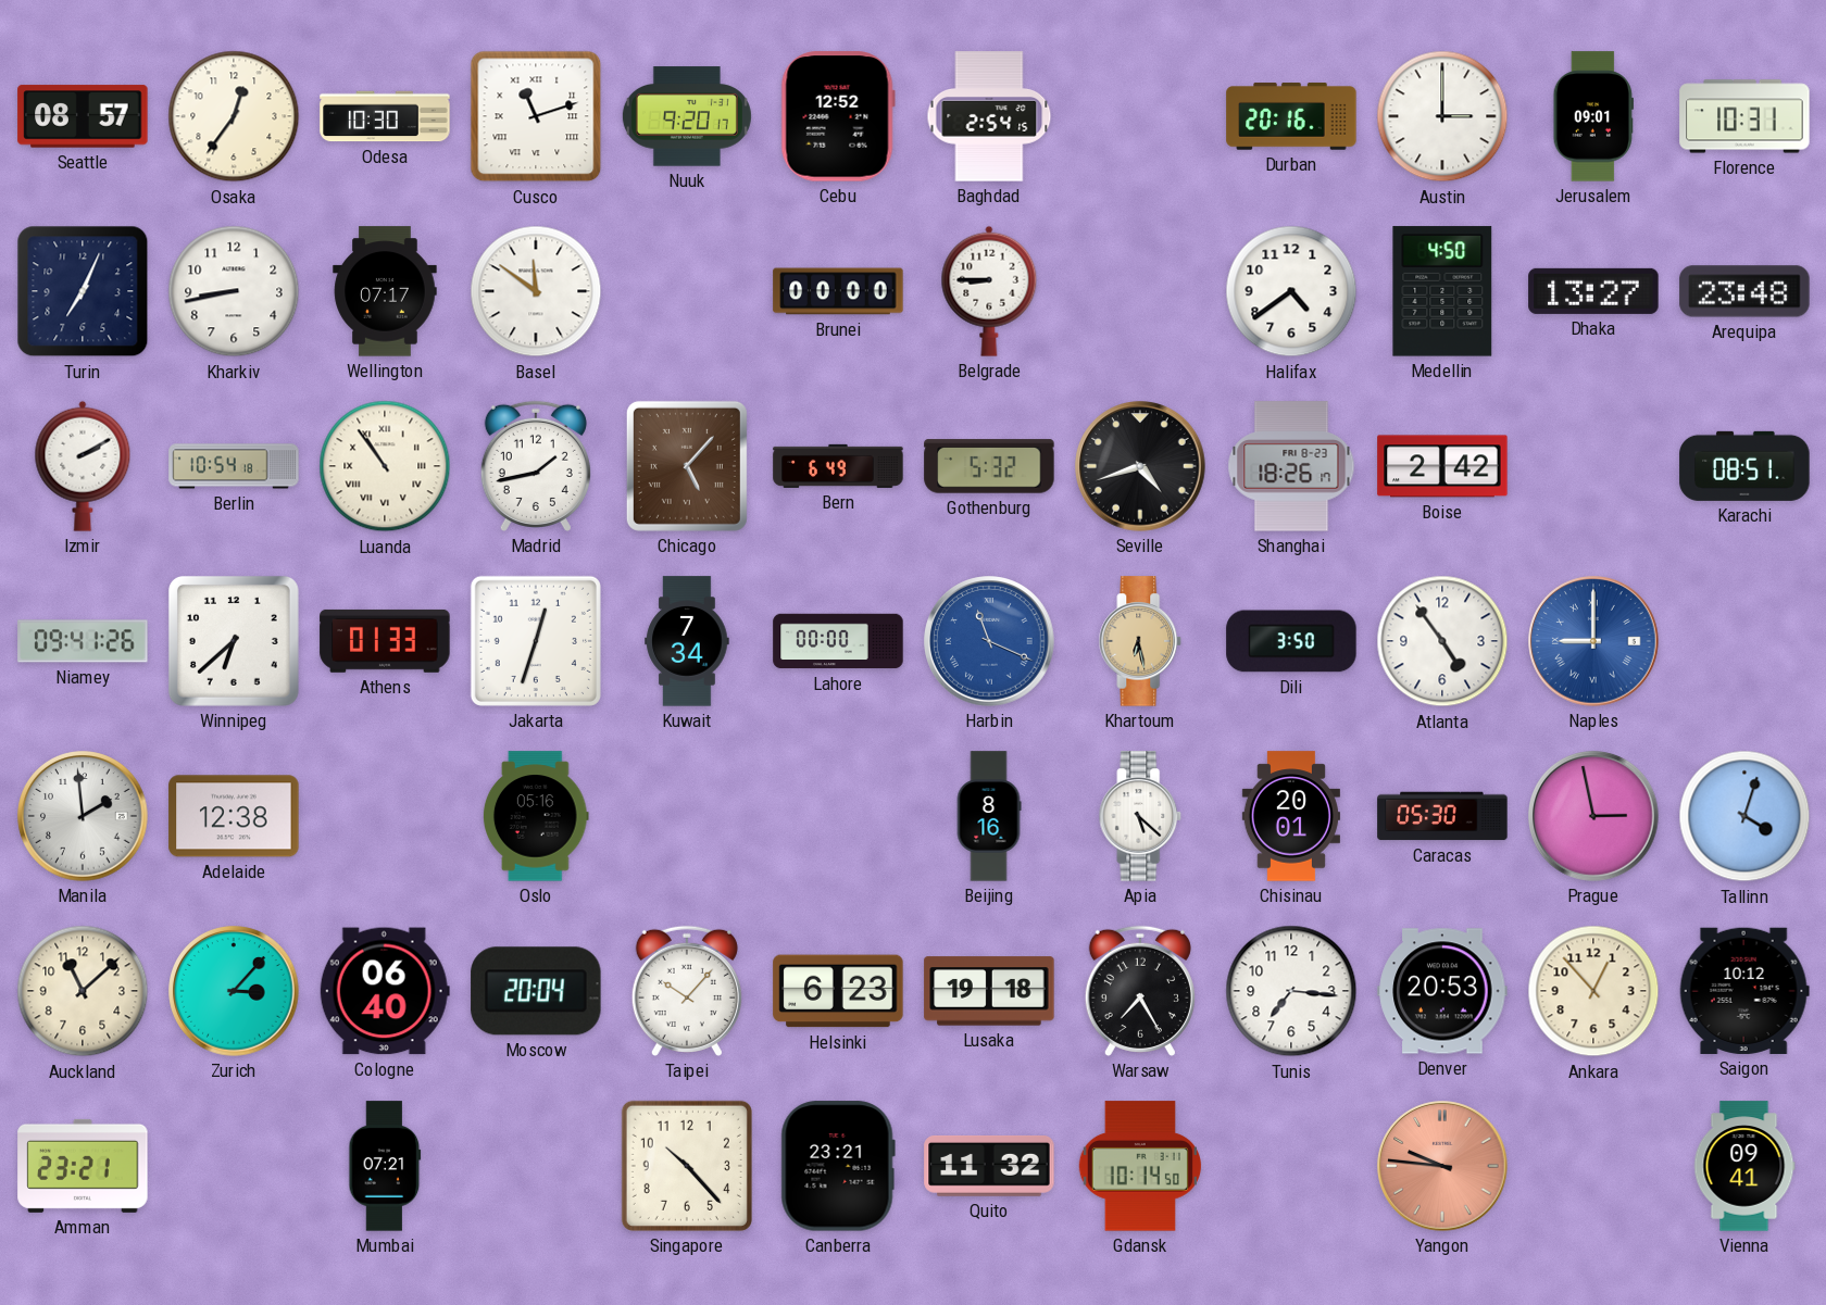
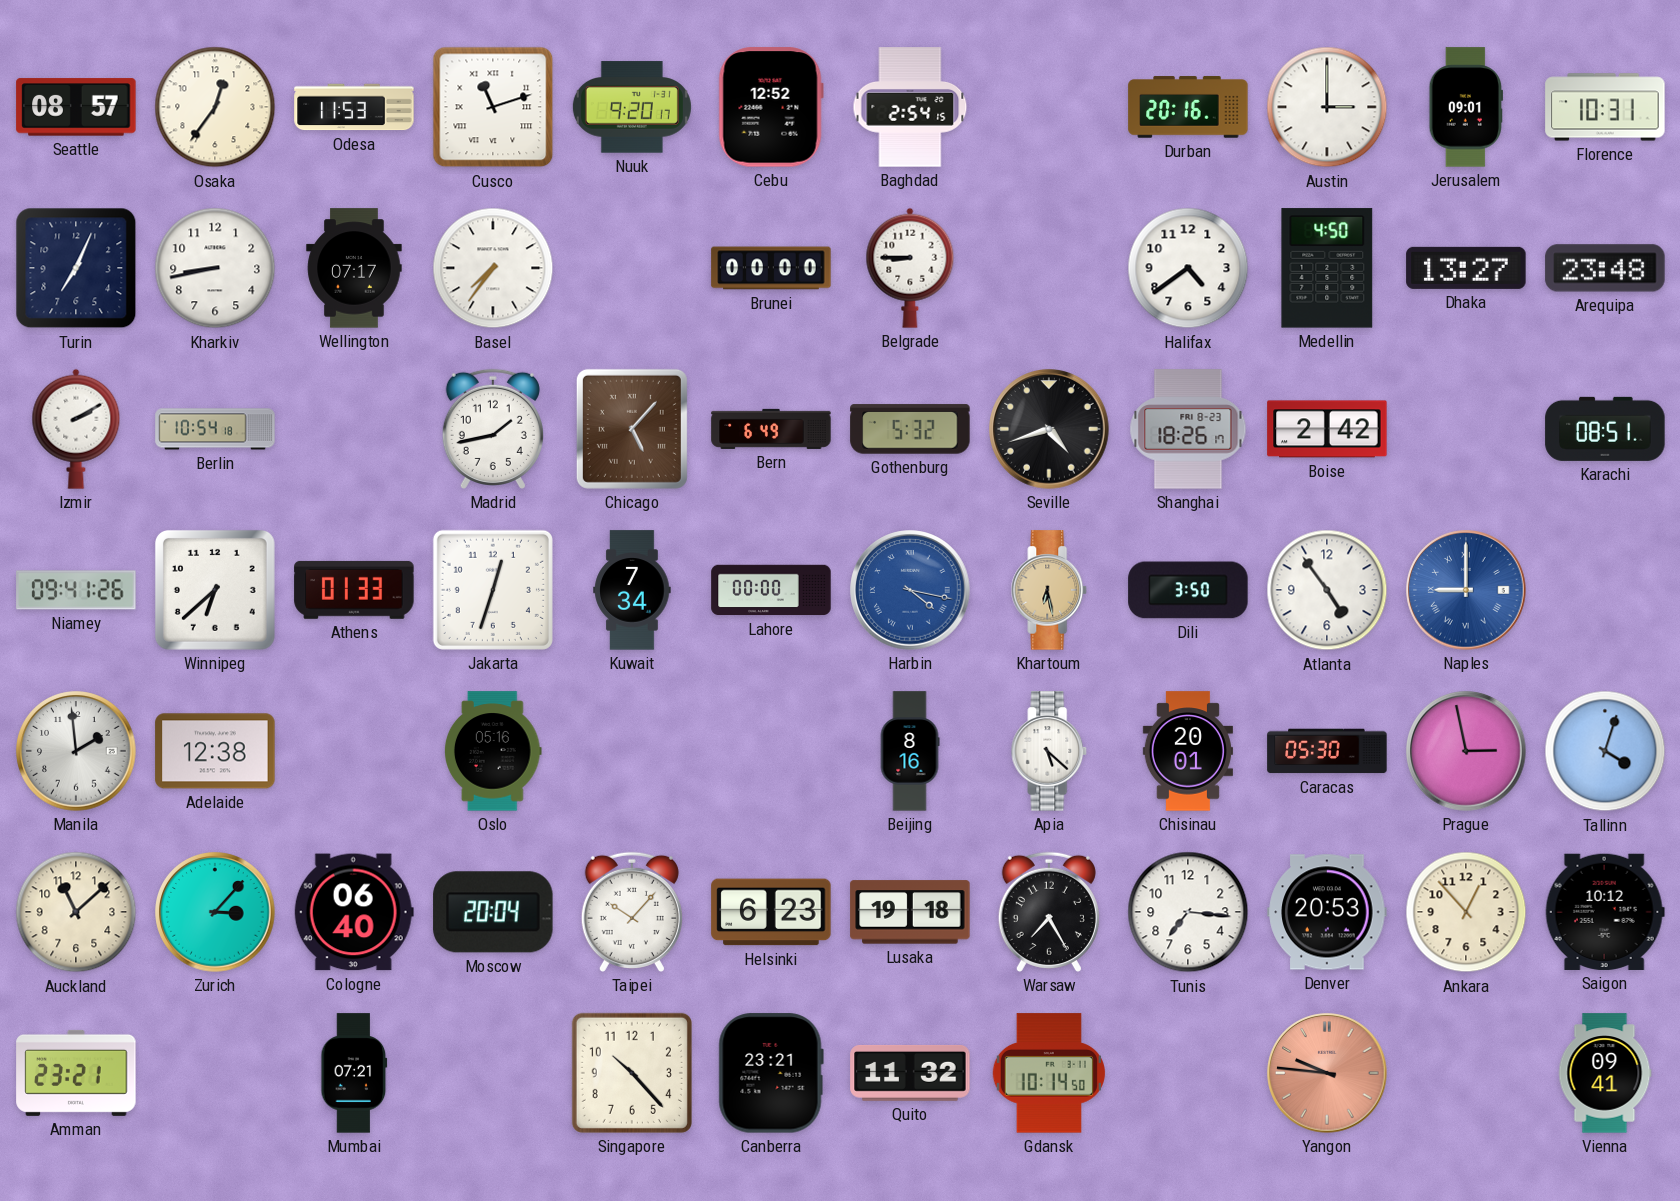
Odesa: 10:30 -> 11:53 (354, 107)
Basel: 11:51 -> 7:36 (493, 268)
Luanda: 10:54 -> none (385, 466)
Harbin: 11:19 -> 4:17 (910, 590)
